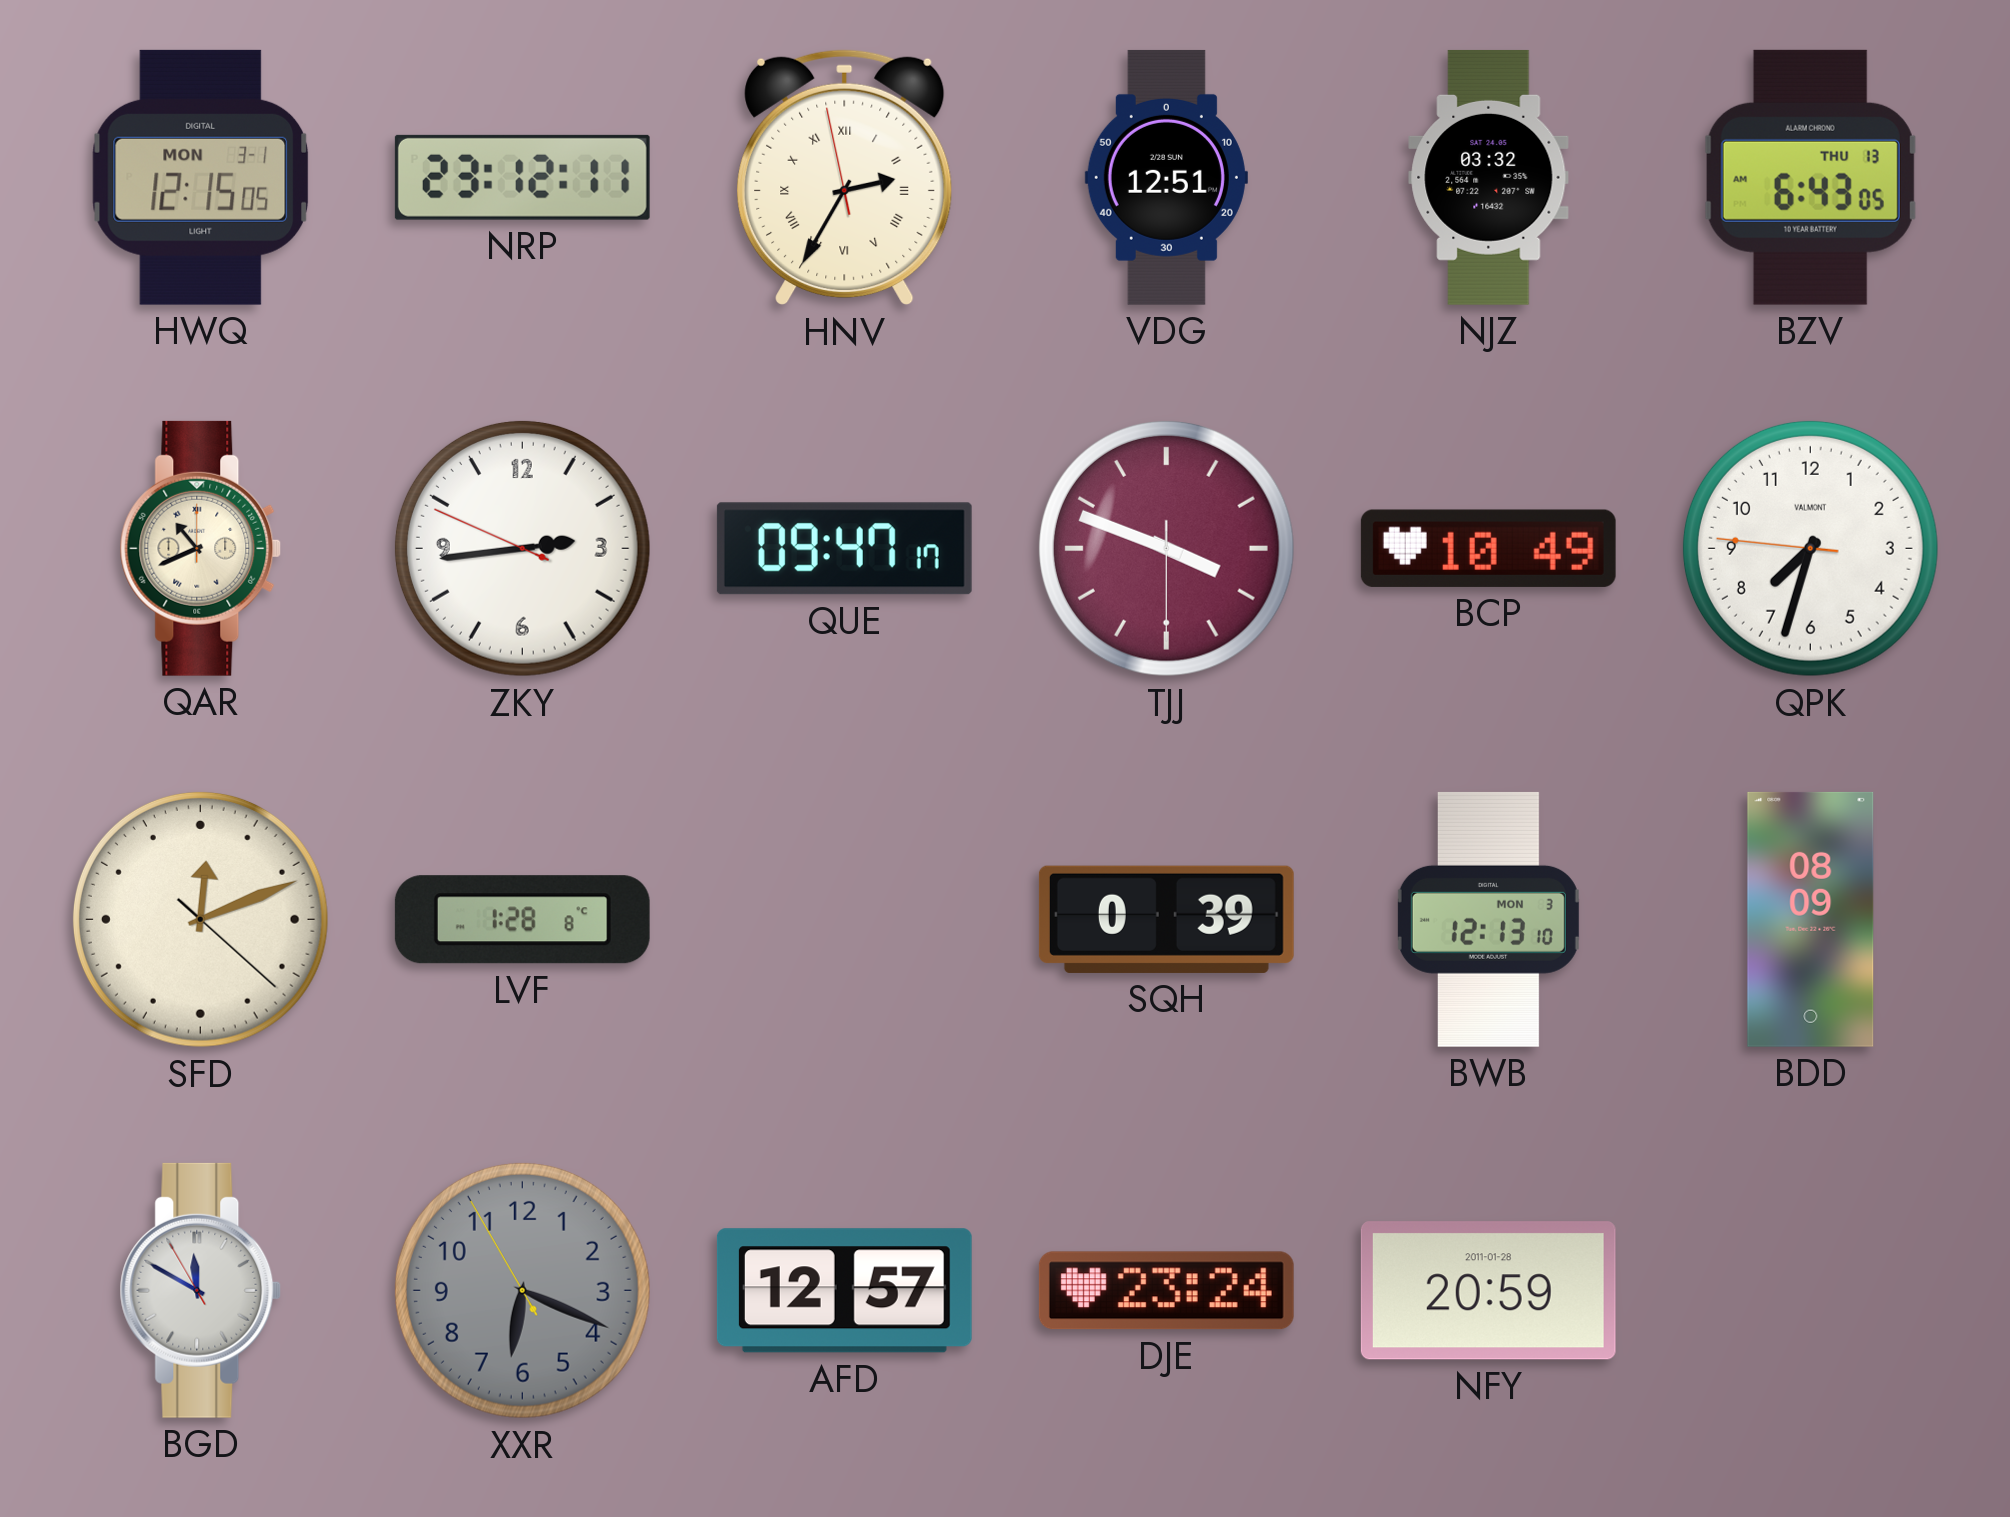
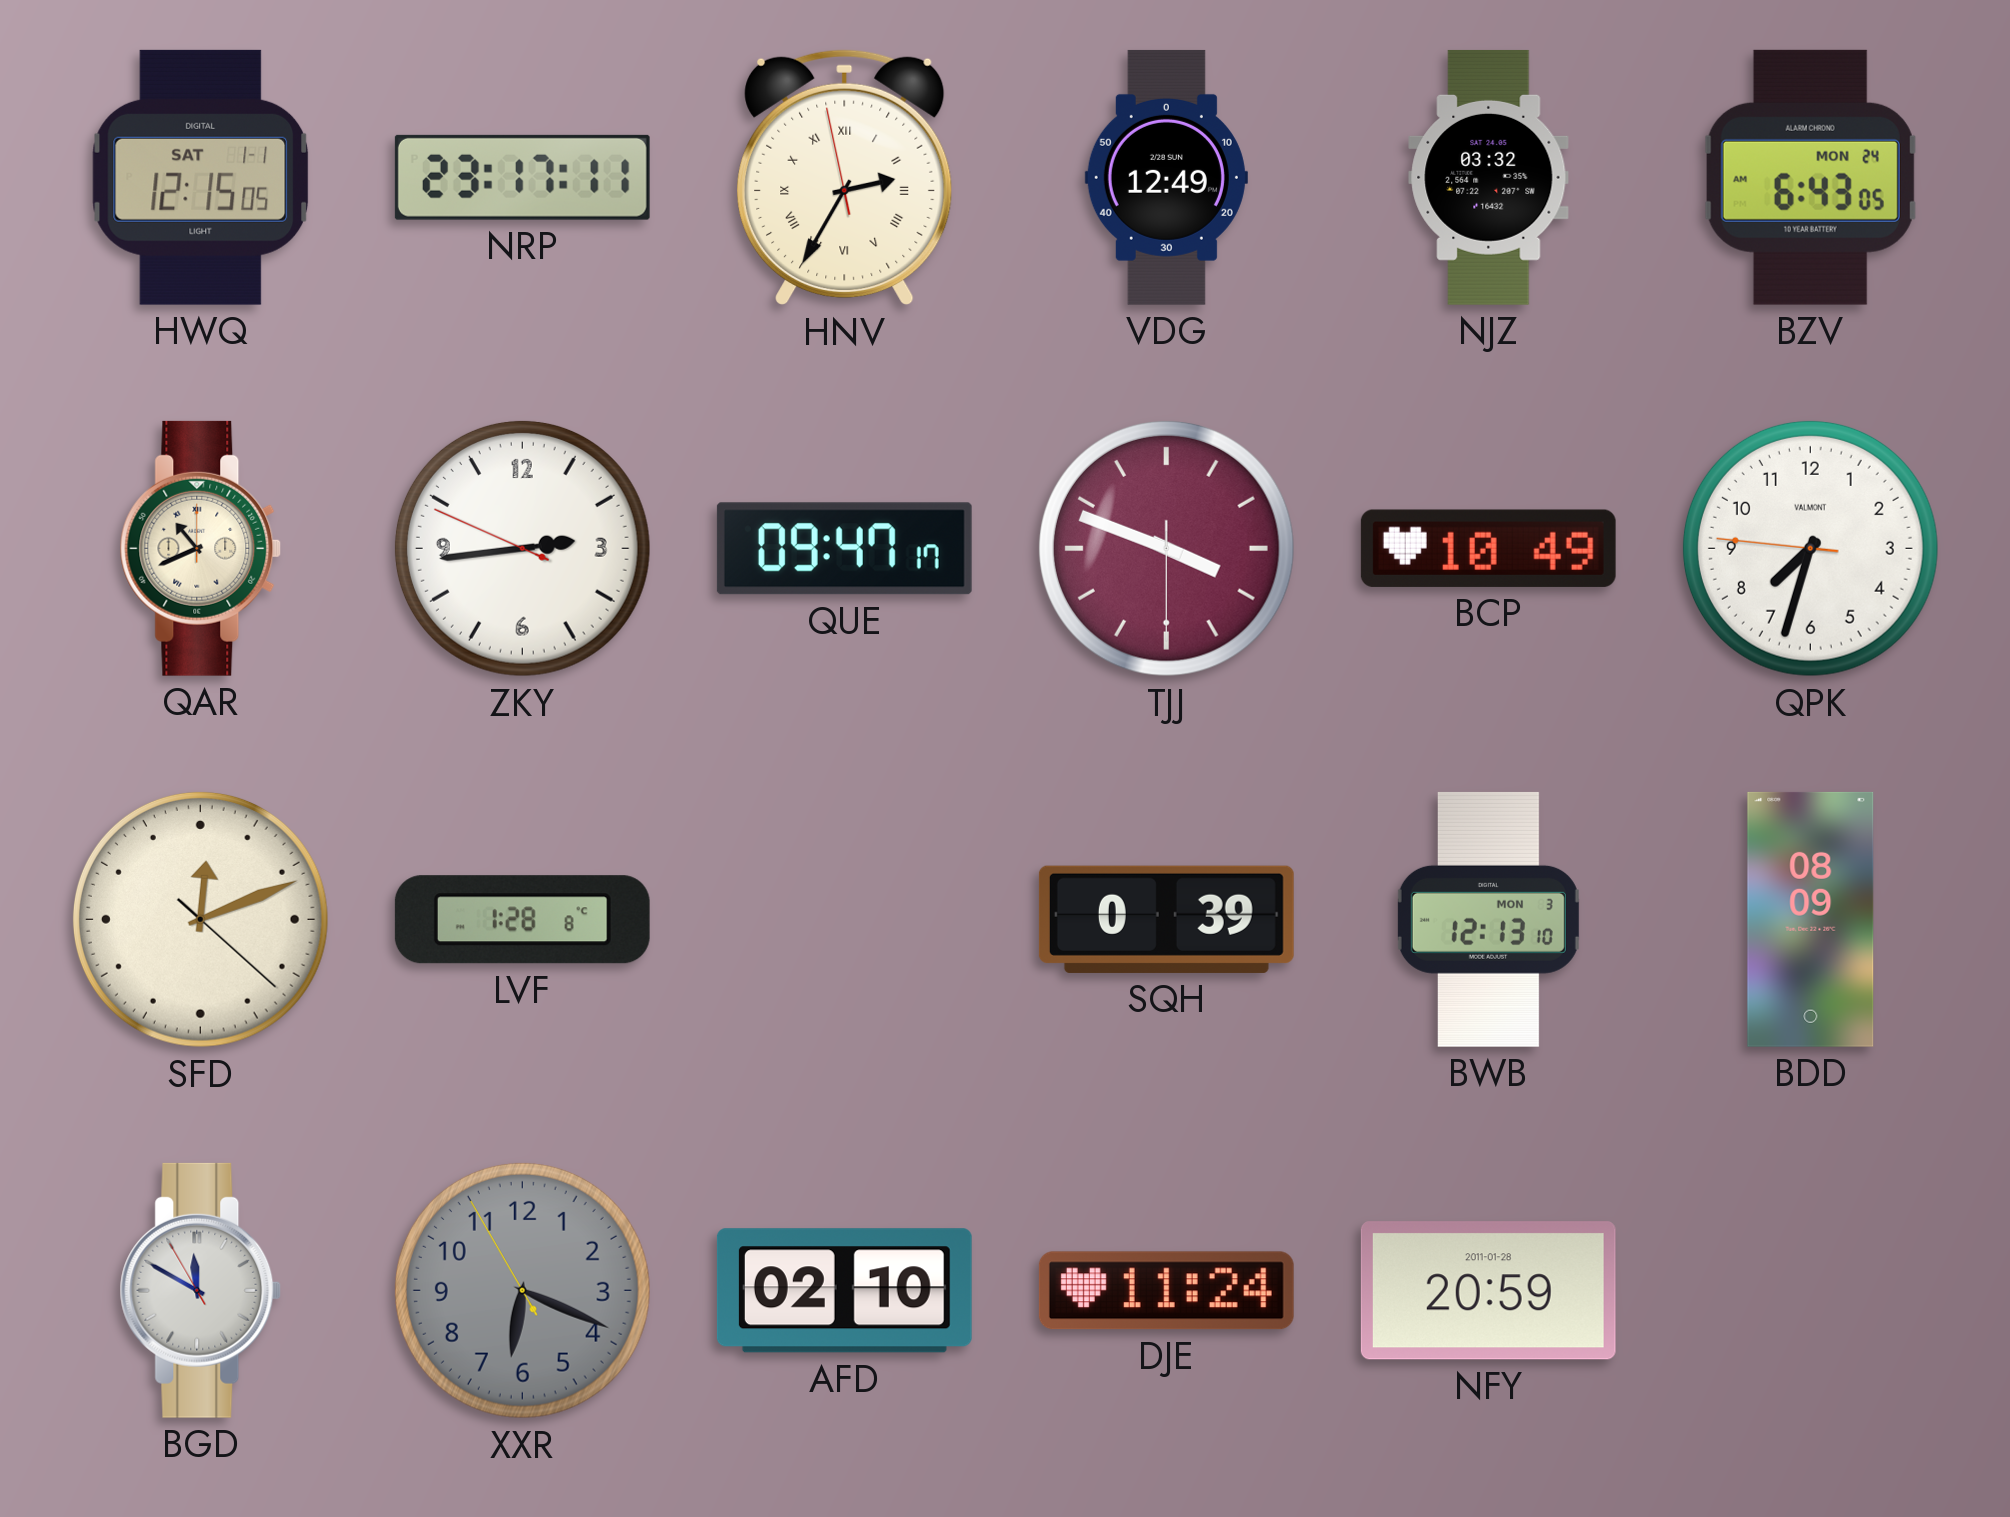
HWQ date: MON 3-1 -> SAT 1-1 (201, 177)
NRP: 23:12 -> 23:17 (522, 177)
VDG: 12:51 -> 12:49 (1166, 177)
BZV date: THU 13 -> MON 24 (1810, 177)
AFD: 12:57 -> 02:10 (844, 1291)
DJE: 23:24 -> 11:24 (1166, 1291)
